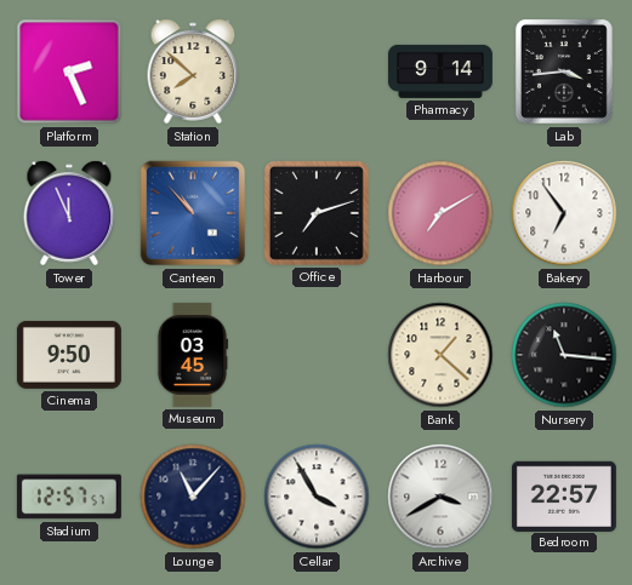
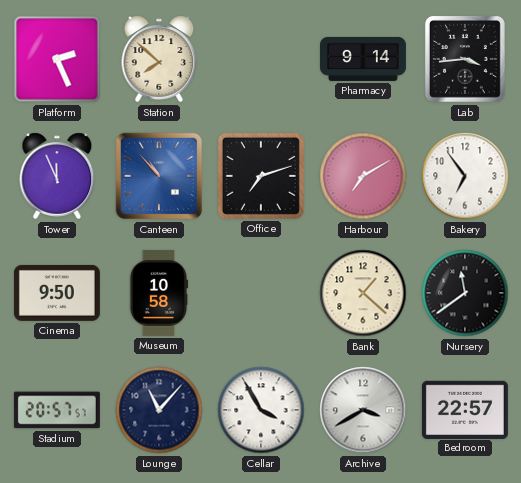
Museum: 03:45 -> 10:58 (159, 293)
Nursery: 11:16 -> 11:39 (465, 293)
Stadium: 12:57 -> 20:57 (57, 410)
